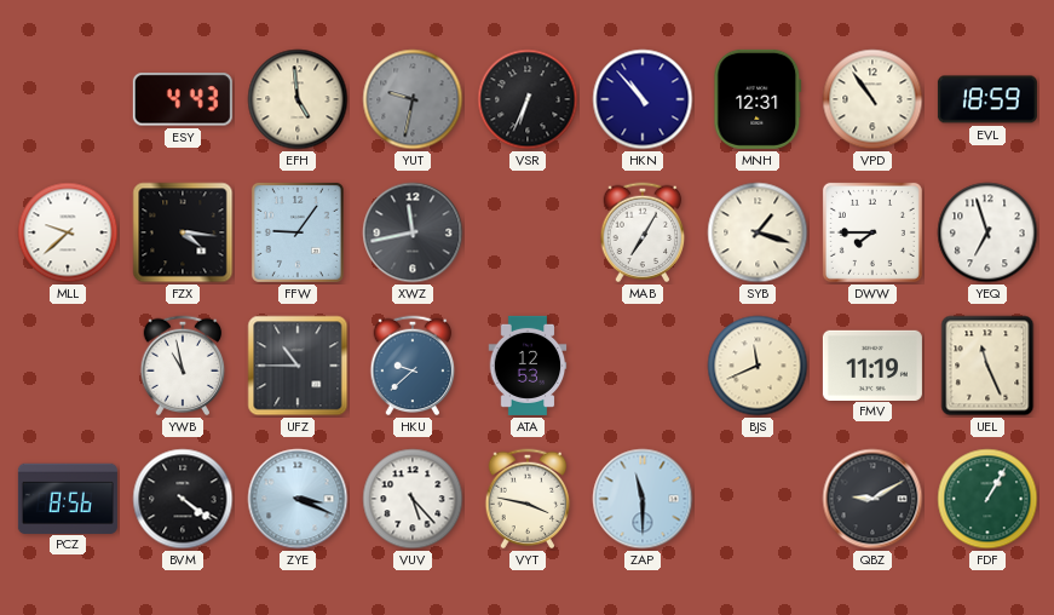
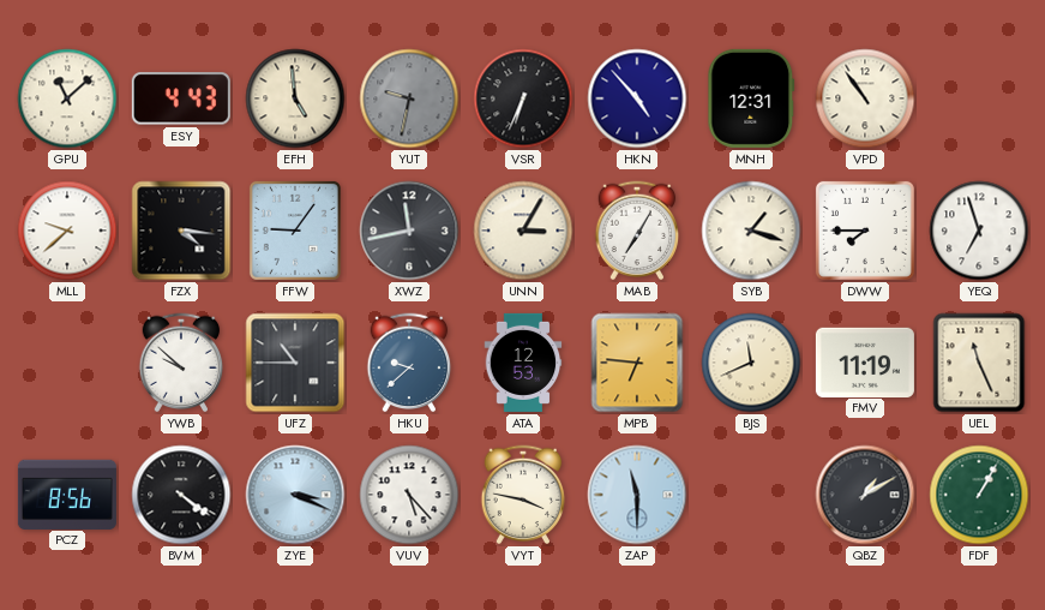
GPU: none -> 11:08 (67, 98)
HKN: 10:53 -> 4:53 (637, 98)
EVL: 18:59 -> none (987, 99)
UNN: none -> 3:05 (523, 231)
YWB: 10:58 -> 9:52 (181, 363)
MPB: none -> 6:46 (637, 363)
QBZ: 9:10 -> 1:10 (865, 495)
